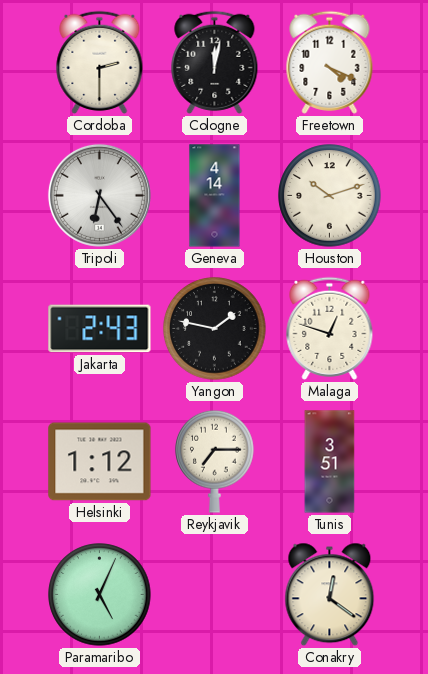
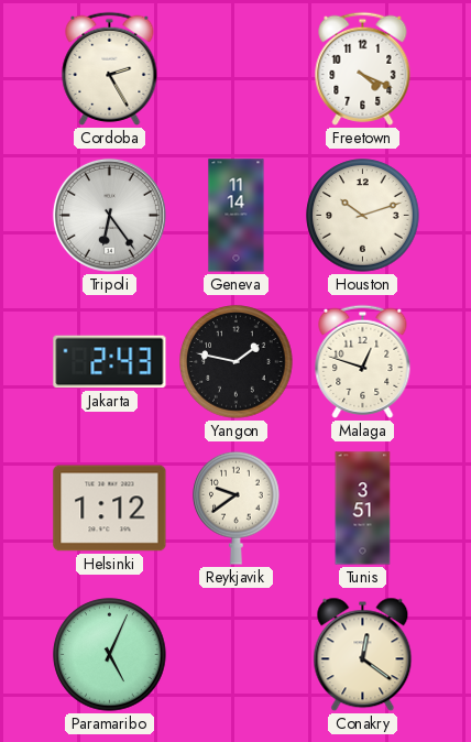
Cordoba: 2:30 -> 2:25 (110, 68)
Cologne: 12:02 -> none (215, 62)
Geneva: 4:14 -> 11:14 (237, 216)
Reykjavik: 7:15 -> 9:39 (237, 508)
